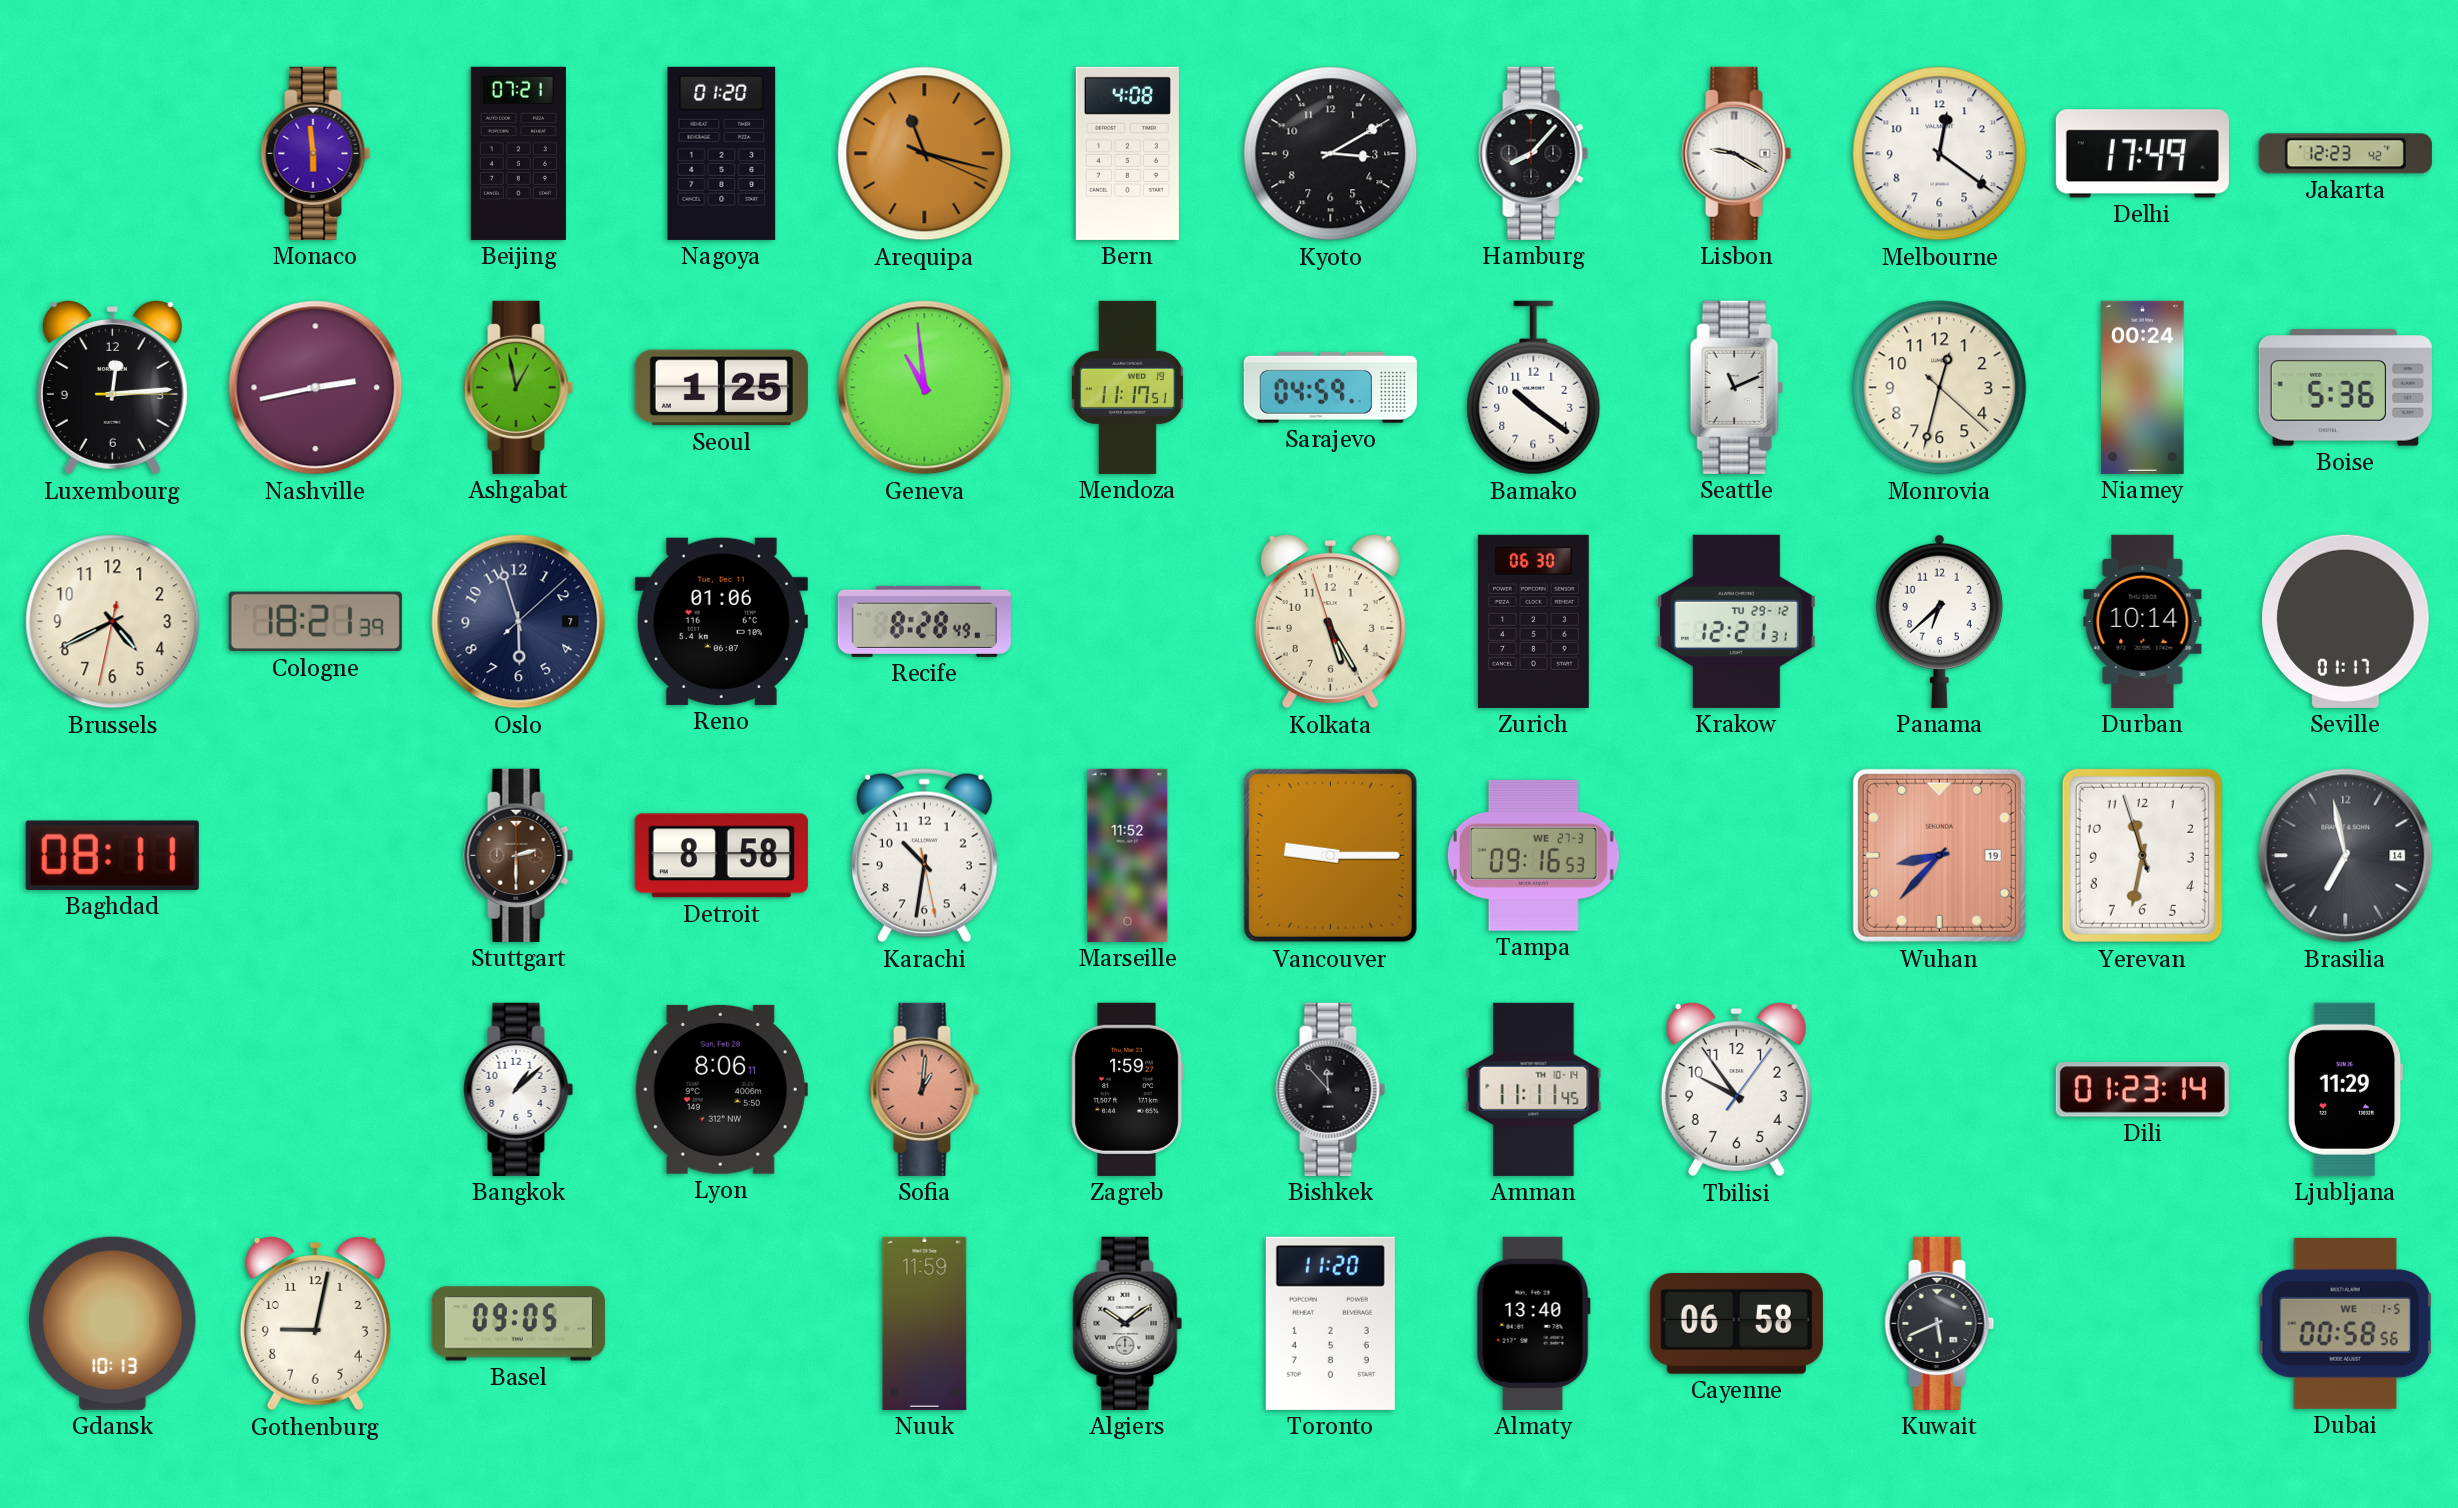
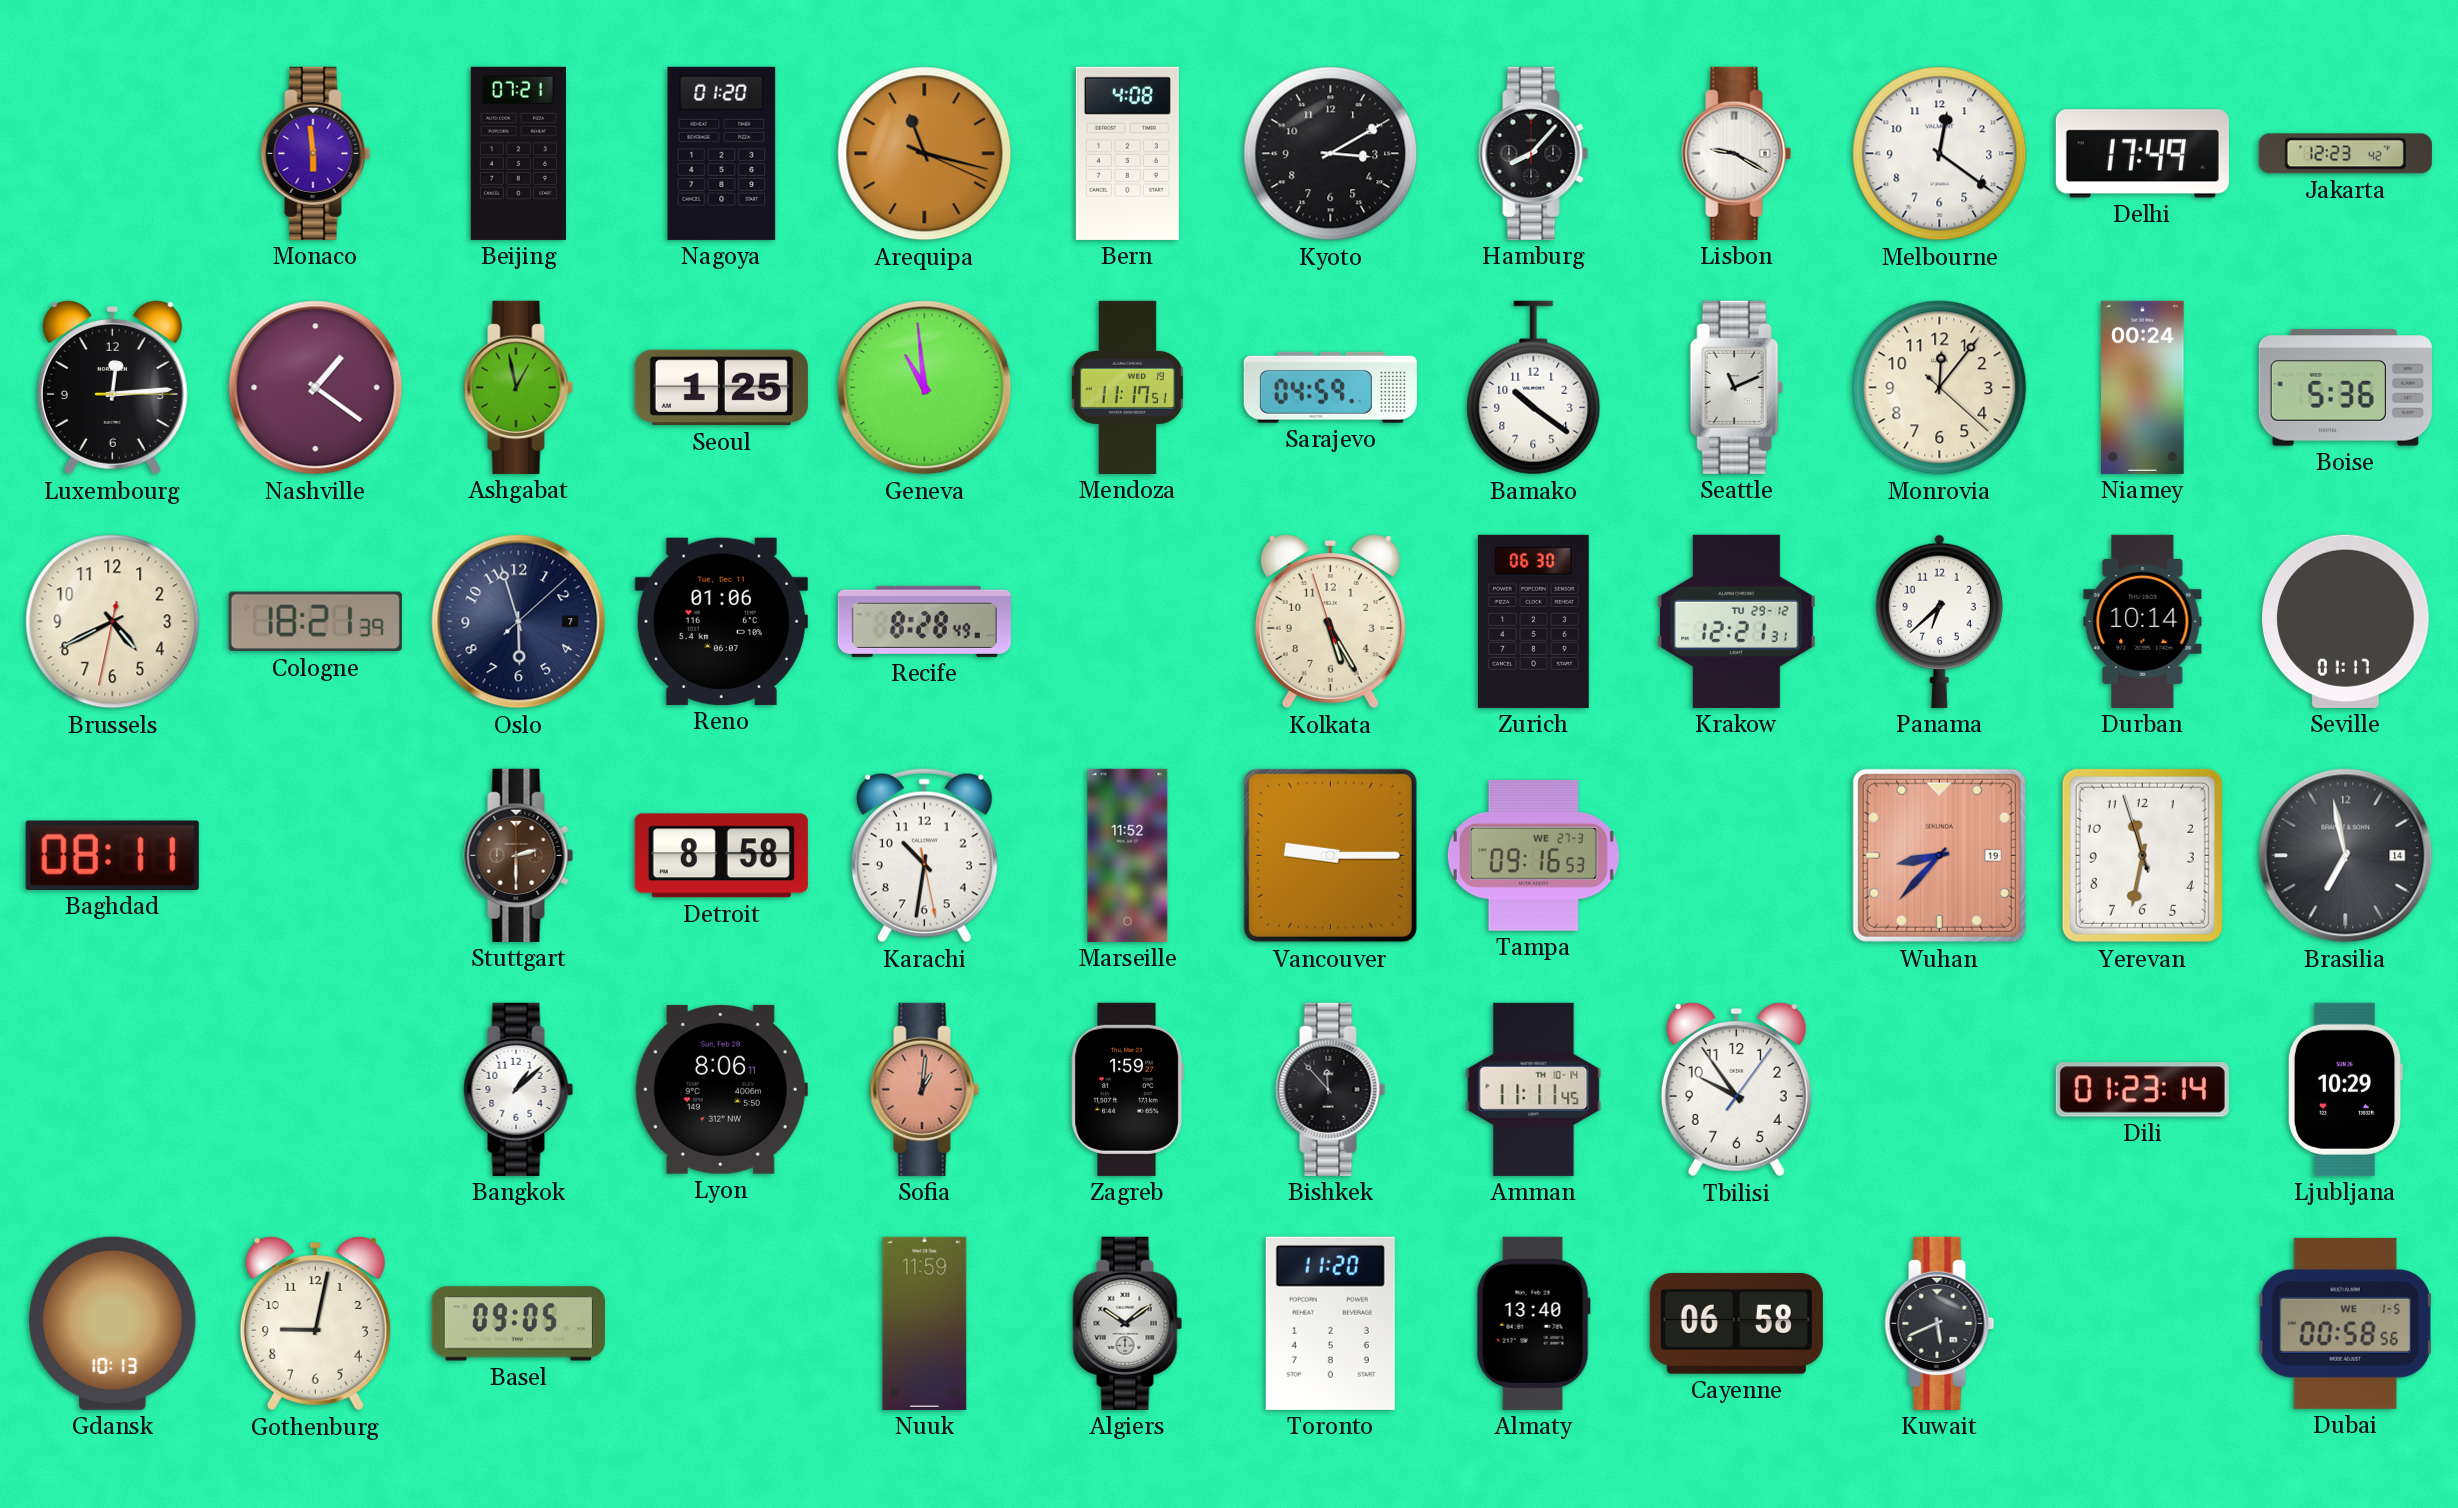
Nashville: 2:43 -> 1:21 (316, 388)
Monrovia: 12:32 -> 12:06 (1940, 388)
Ljubljana: 11:29 -> 10:29 (2345, 1089)
